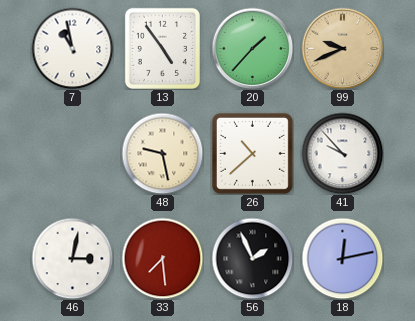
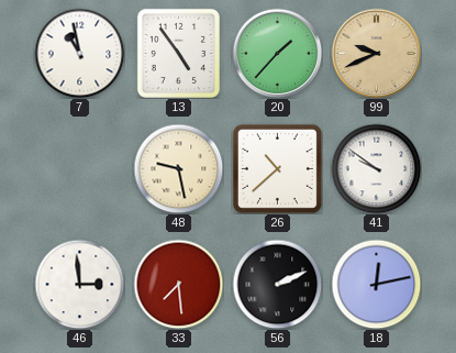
41: 9:53 -> 9:51 (376, 168)
46: 3:02 -> 2:59 (79, 284)
56: 1:56 -> 2:11 (277, 284)
